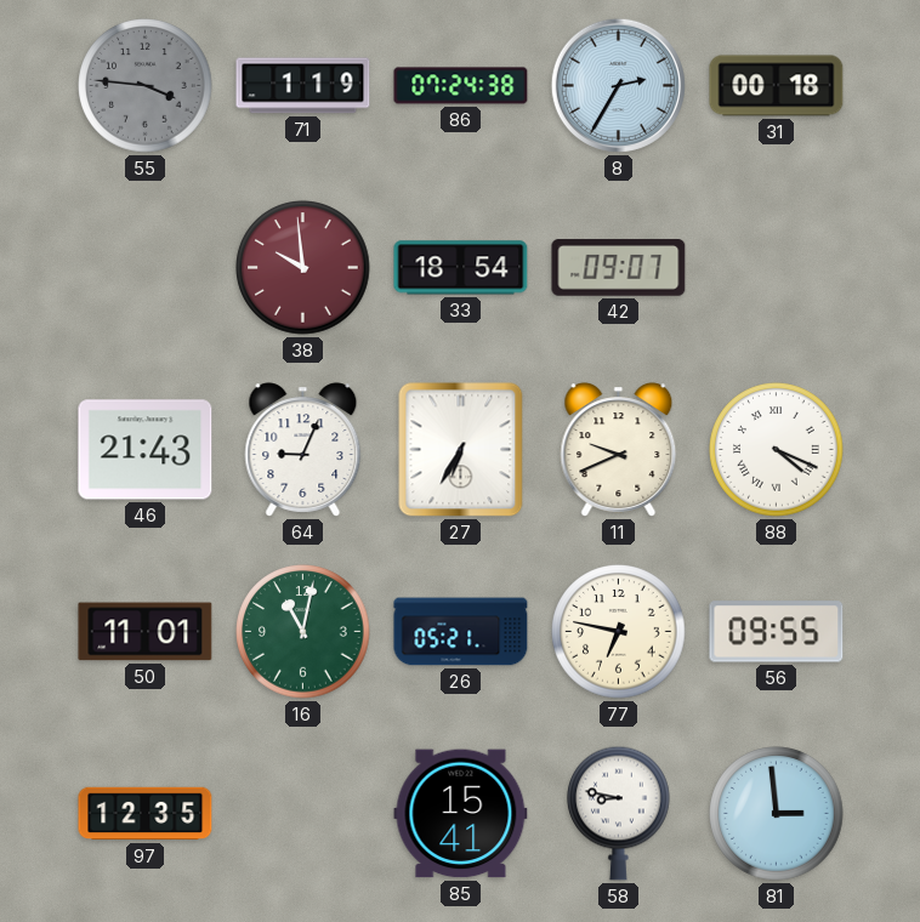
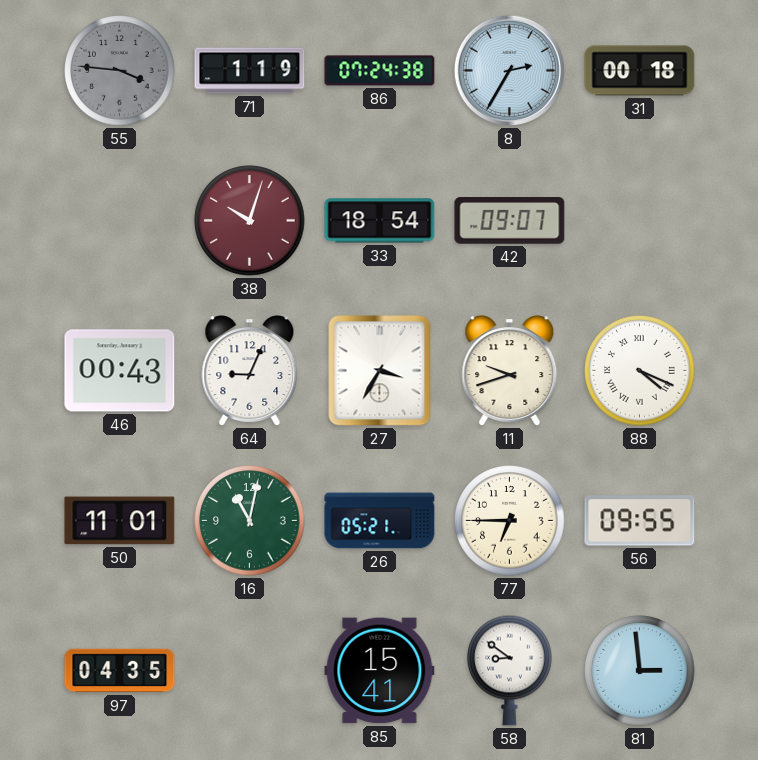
38: 9:59 -> 10:03 (250, 221)
46: 21:43 -> 00:43 (120, 371)
27: 6:35 -> 3:35 (380, 371)
11: 9:41 -> 9:42 (510, 371)
77: 6:47 -> 6:45 (510, 521)
97: 12:35 -> 04:35 (120, 671)
58: 8:47 -> 8:51 (510, 670)
